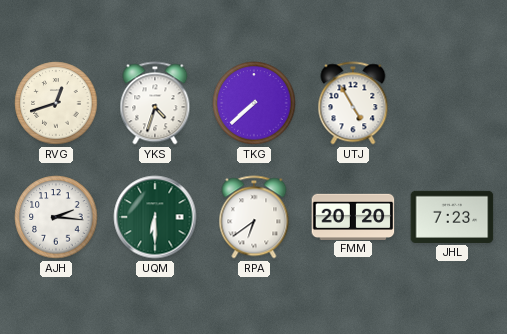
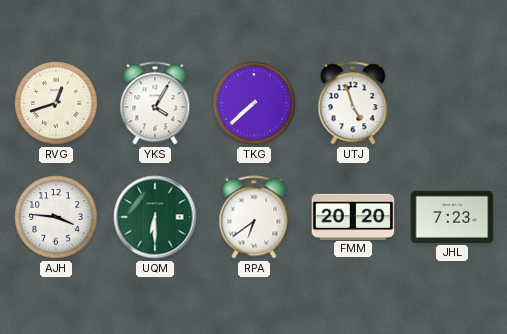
YKS: 4:33 -> 4:05 (155, 103)
UTJ: 4:55 -> 4:57 (353, 103)
AJH: 2:16 -> 3:46 (56, 217)
